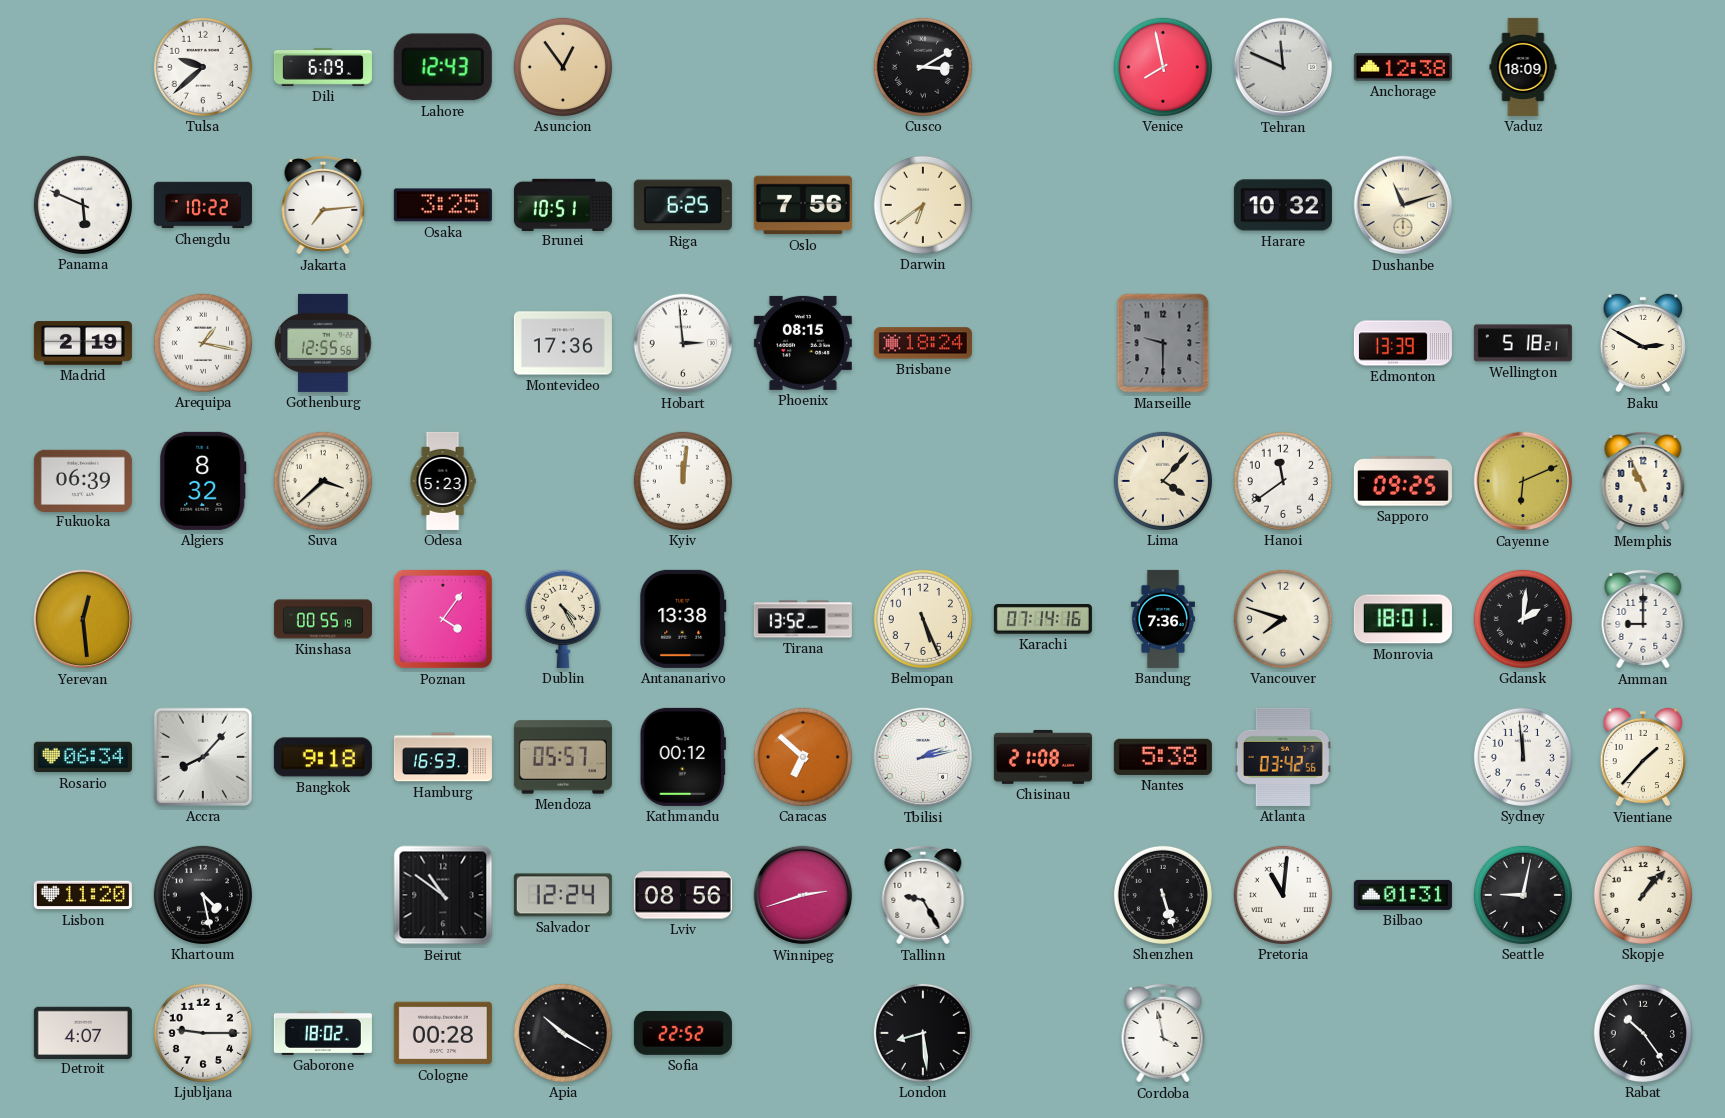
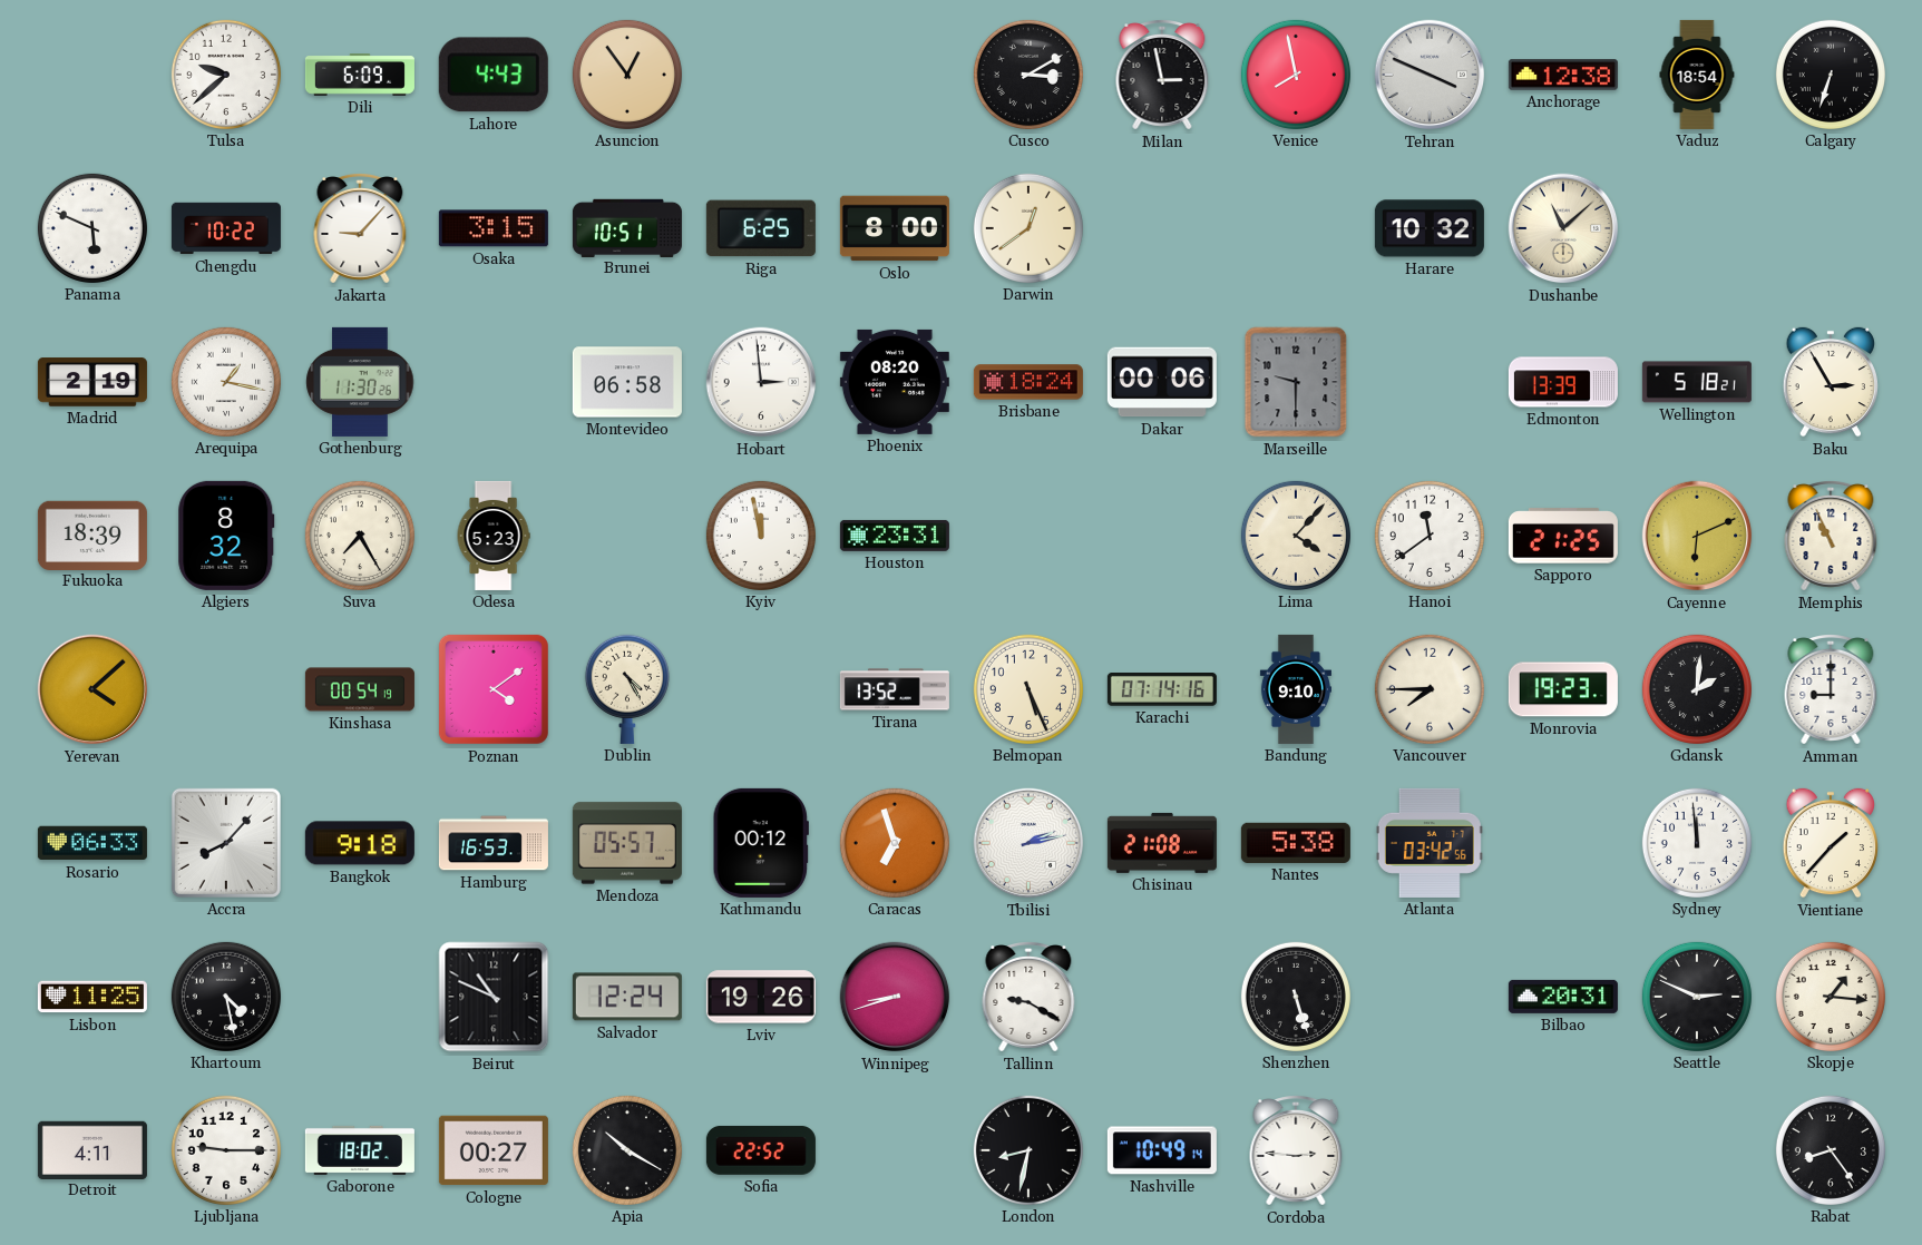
Lahore: 12:43 -> 4:43 (494, 75)
Milan: none -> 2:58 (1162, 76)
Tehran: 11:49 -> 3:49 (1430, 75)
Vaduz: 18:09 -> 18:54 (1697, 75)
Calgary: none -> 6:33 (1831, 75)
Jakarta: 7:14 -> 9:07 (360, 229)
Osaka: 3:25 -> 3:15 (494, 228)
Oslo: 7:56 -> 8:00 (895, 228)
Darwin: 6:39 -> 12:39 (1028, 228)
Dushanbe: 11:12 -> 11:08 (1563, 228)
Gothenburg: 12:55 -> 11:30 (360, 382)
Montevideo: 17:36 -> 06:58 (627, 382)
Phoenix: 08:15 -> 08:20 (895, 382)
Dakar: none -> 00:06 (1162, 382)
Baku: 2:50 -> 2:55 (1830, 382)
Fukuoka: 06:39 -> 18:39 (92, 535)
Suva: 3:38 -> 7:25 (360, 536)
Kyiv: 12:01 -> 11:58 (761, 536)
Houston: none -> 23:31 (895, 536)
Sapporo: 09:25 -> 21:25 (1563, 536)
Yerevan: 12:29 -> 4:08 (92, 689)
Kinshasa: 00:55 -> 00:54 (360, 689)
Poznan: 4:06 -> 4:09 (494, 689)
Antananarivo: 13:38 -> none (683, 619)
Bandung: 7:36 -> 9:10 (1296, 689)
Vancouver: 7:48 -> 7:45 (1430, 689)
Monrovia: 18:01 -> 19:23 (1563, 689)
Rosario: 06:34 -> 06:33 (92, 843)
Caracas: 6:52 -> 6:57 (895, 843)
Lisbon: 11:20 -> 11:25 (92, 997)
Beirut: 10:51 -> 10:49 (494, 997)
Lviv: 08:56 -> 19:26 (761, 997)
Winnipeg: 2:42 -> 8:42 (895, 997)
Tallinn: 9:25 -> 9:20 (1028, 998)
Pretoria: 11:01 -> none (1283, 895)
Bilbao: 01:31 -> 20:31 (1563, 997)
Seattle: 9:02 -> 2:49 (1697, 997)
Skopje: 1:07 -> 1:16 (1831, 997)
Detroit: 4:07 -> 4:11 (92, 1149)
Cologne: 00:28 -> 00:27 (494, 1150)
London: 8:29 -> 8:32 (1028, 1150)
Nashville: none -> 10:49 (1162, 1150)
Cordoba: 3:58 -> 2:46 (1296, 1151)
Rabat: 10:24 -> 8:24 (1831, 1150)
